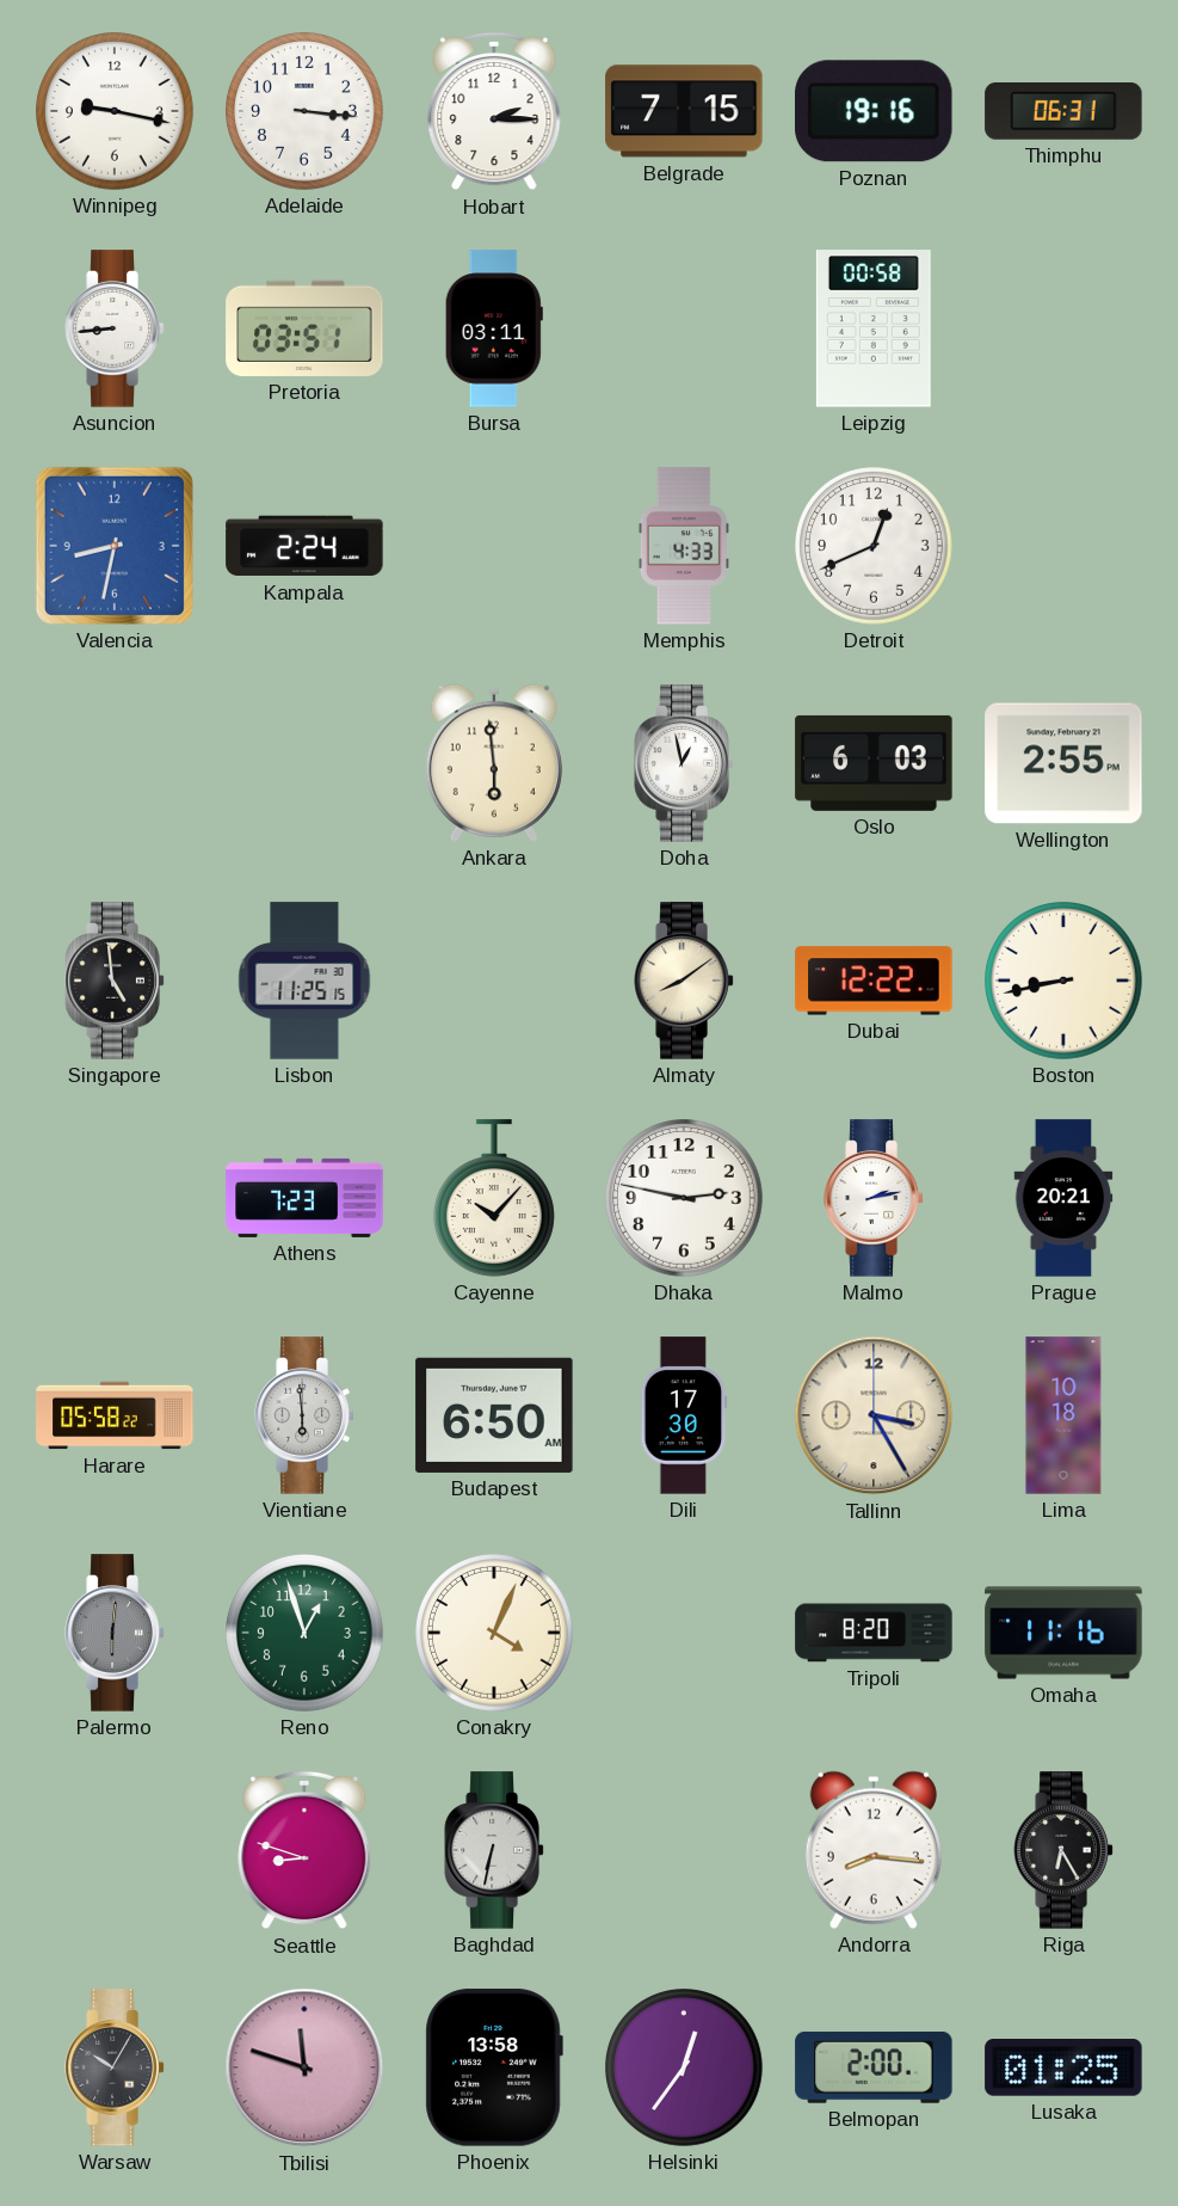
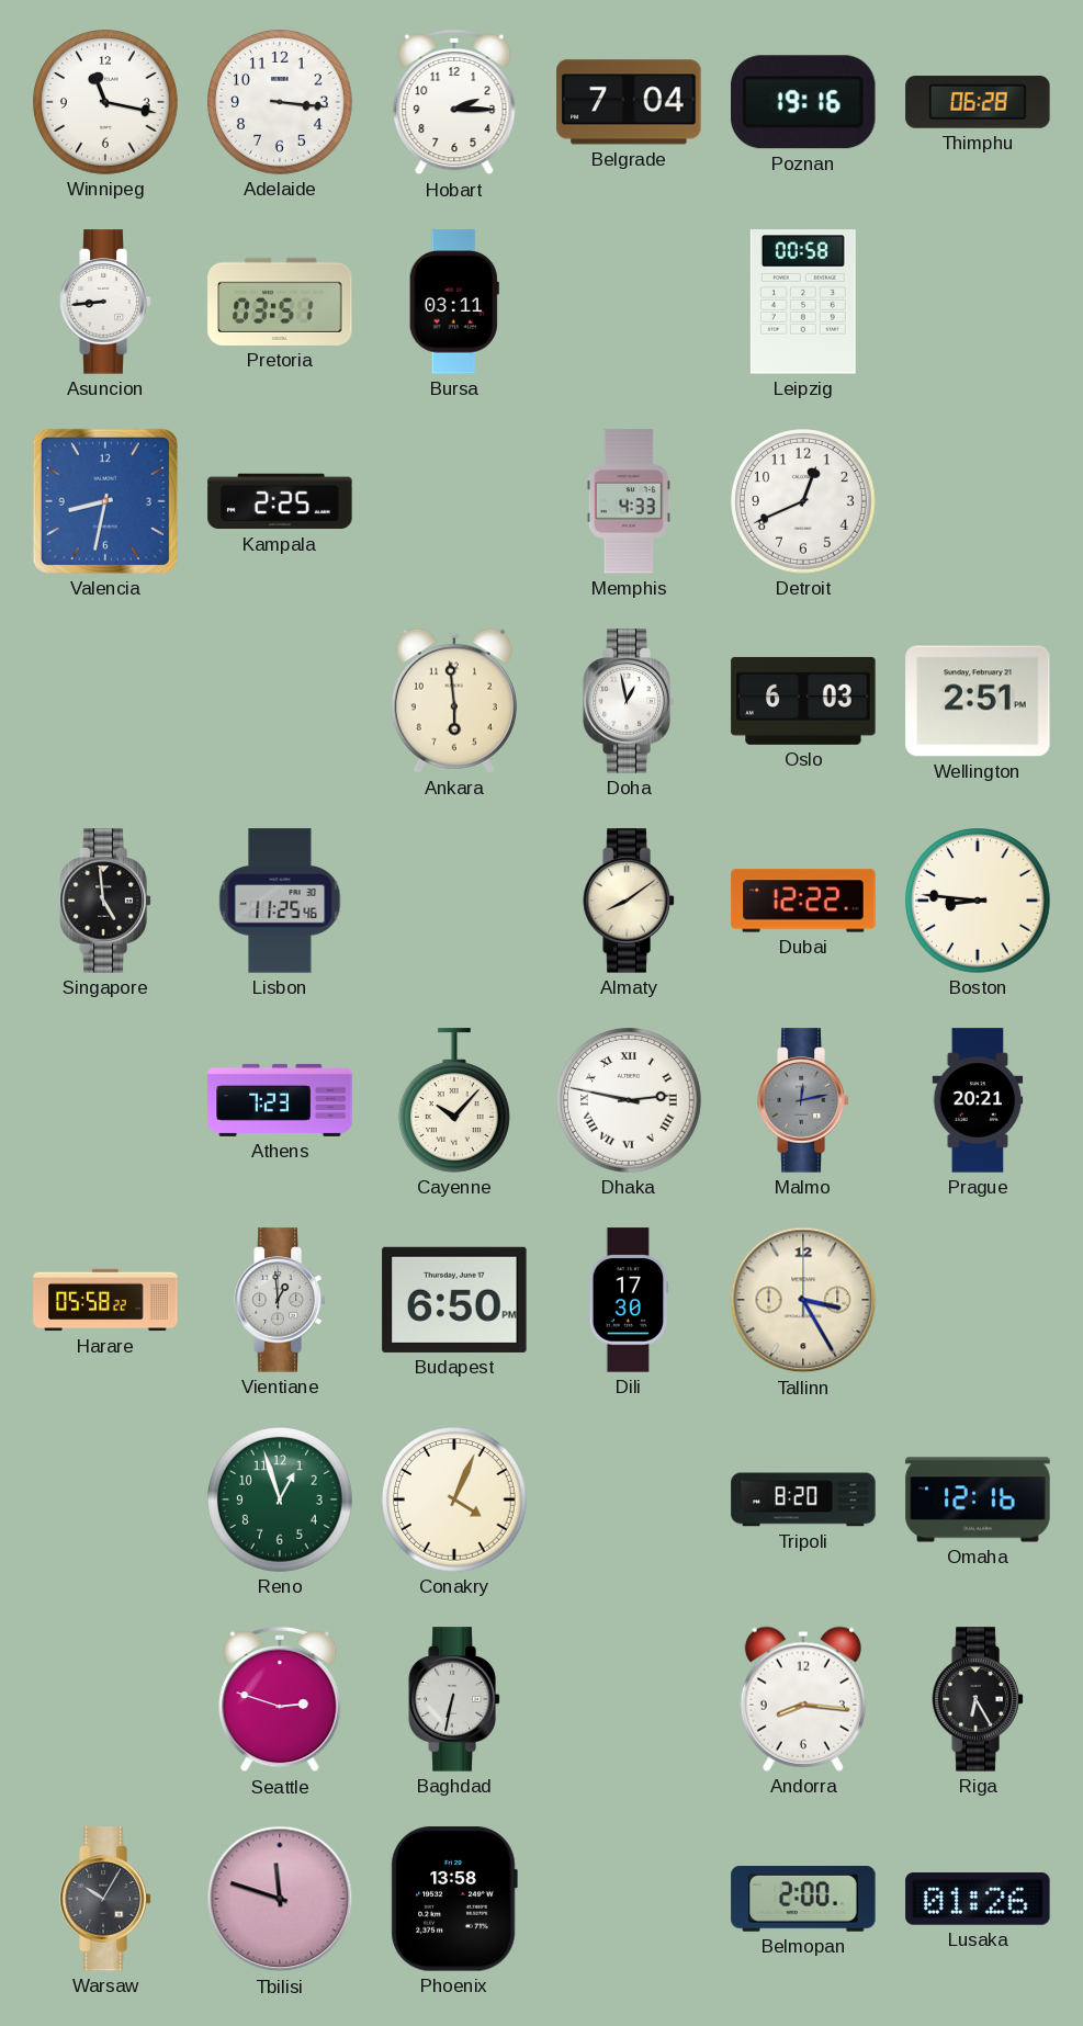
Winnipeg: 9:17 -> 11:17 (106, 103)
Belgrade: 7:15 -> 7:04 (629, 102)
Thimphu: 06:31 -> 06:28 (978, 103)
Kampala: 2:24 -> 2:25 (280, 501)
Wellington: 2:55 -> 2:51 (978, 701)
Lisbon: 11:25:15 -> 11:25:46 (280, 901)
Boston: 8:43 -> 8:46 (979, 902)
Dhaka numerals: Arabic -> Roman (630, 1101)
Malmo: 2:13 -> 12:13 (803, 1100)
Malmo dial: white -> grey (803, 1100)
Vientiane: 5:59 -> 12:59 (280, 1300)
Budapest: 6:50 AM -> 6:50 PM (454, 1300)
Lima: 10:18 -> none (1063, 1415)
Palermo: 6:01 -> none (115, 1633)
Omaha: 11:16 -> 12:16 (978, 1499)
Seattle: 8:48 -> 2:48 (280, 1699)
Helsinki: 12:36 -> none (685, 2069)
Lusaka: 01:25 -> 01:26 (978, 1900)
